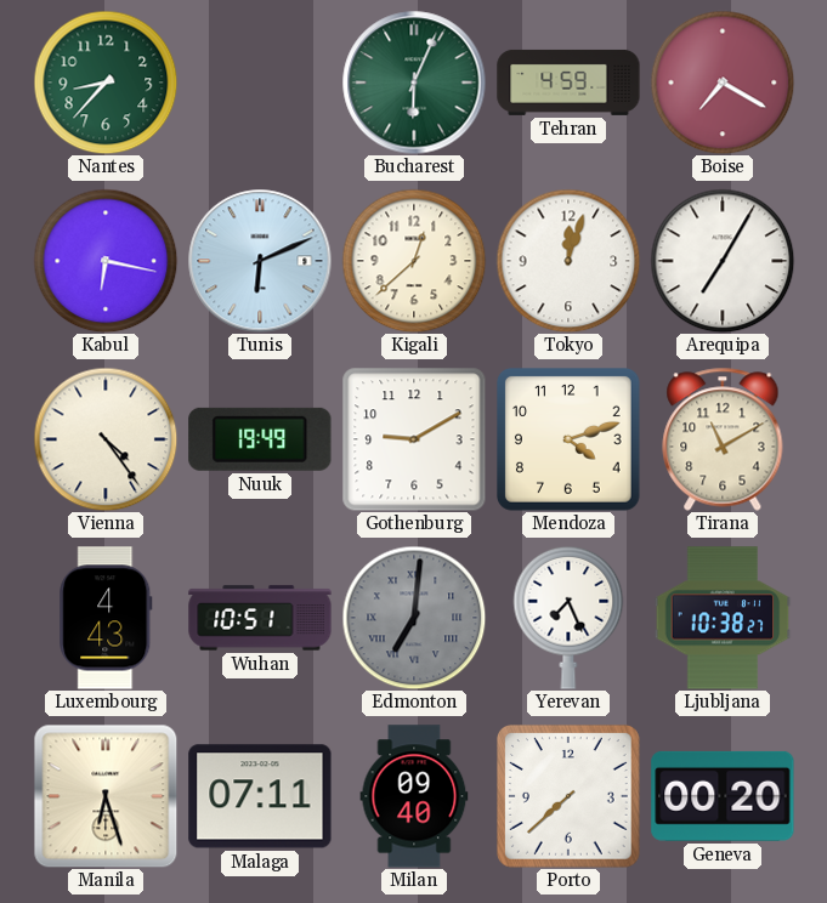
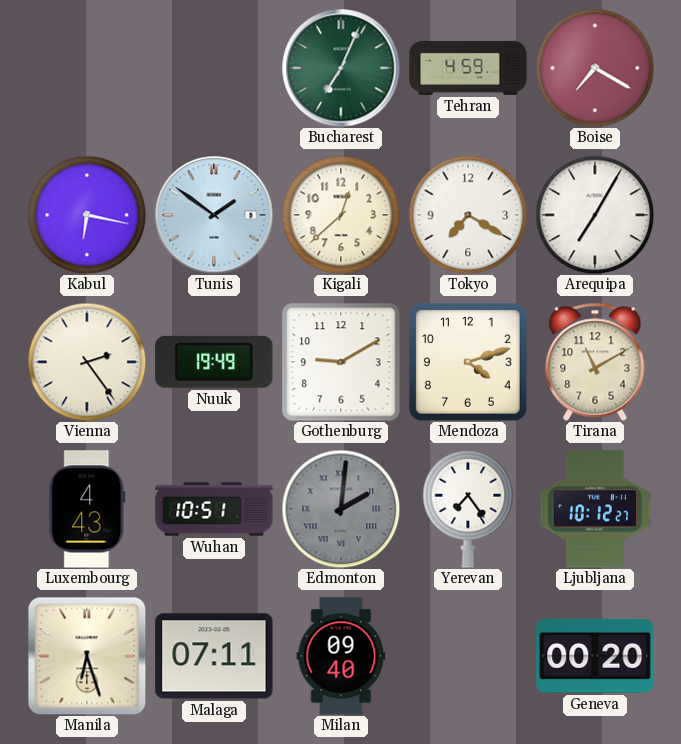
Nantes: 8:37 -> none (106, 83)
Bucharest: 6:04 -> 7:04 (341, 68)
Tunis: 6:11 -> 1:51 (214, 215)
Tokyo: 12:03 -> 7:20 (468, 215)
Vienna: 4:24 -> 2:24 (87, 362)
Edmonton: 7:01 -> 2:01 (341, 509)
Yerevan: 7:26 -> 7:24 (468, 509)
Ljubljana: 10:38 -> 10:12 (595, 509)
Porto: 7:38 -> none (570, 797)
